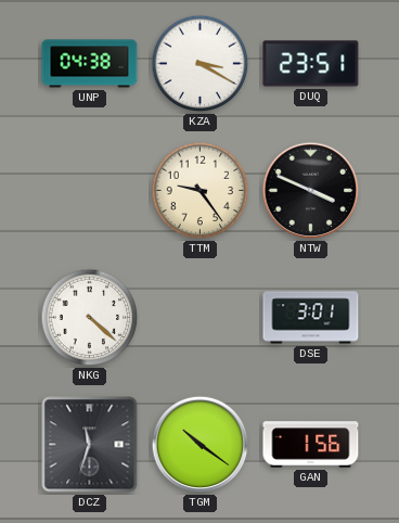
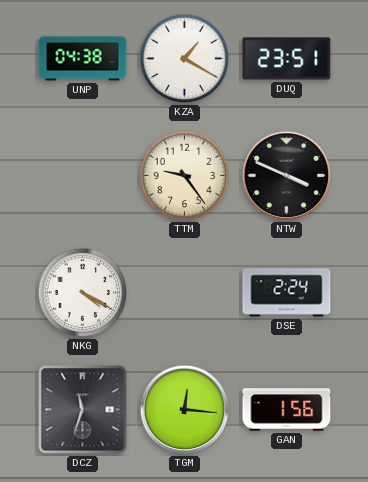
KZA: 3:20 -> 1:20 (185, 59)
NKG: 4:22 -> 4:20 (83, 293)
DSE: 3:01 -> 2:24 (287, 293)
TGM: 10:21 -> 12:16 (185, 410)
